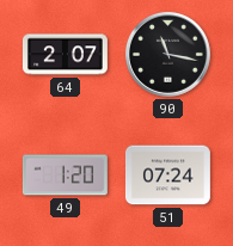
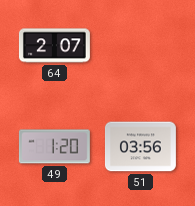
90: 11:17 -> none (167, 54)
51: 07:24 -> 03:56 (141, 147)
